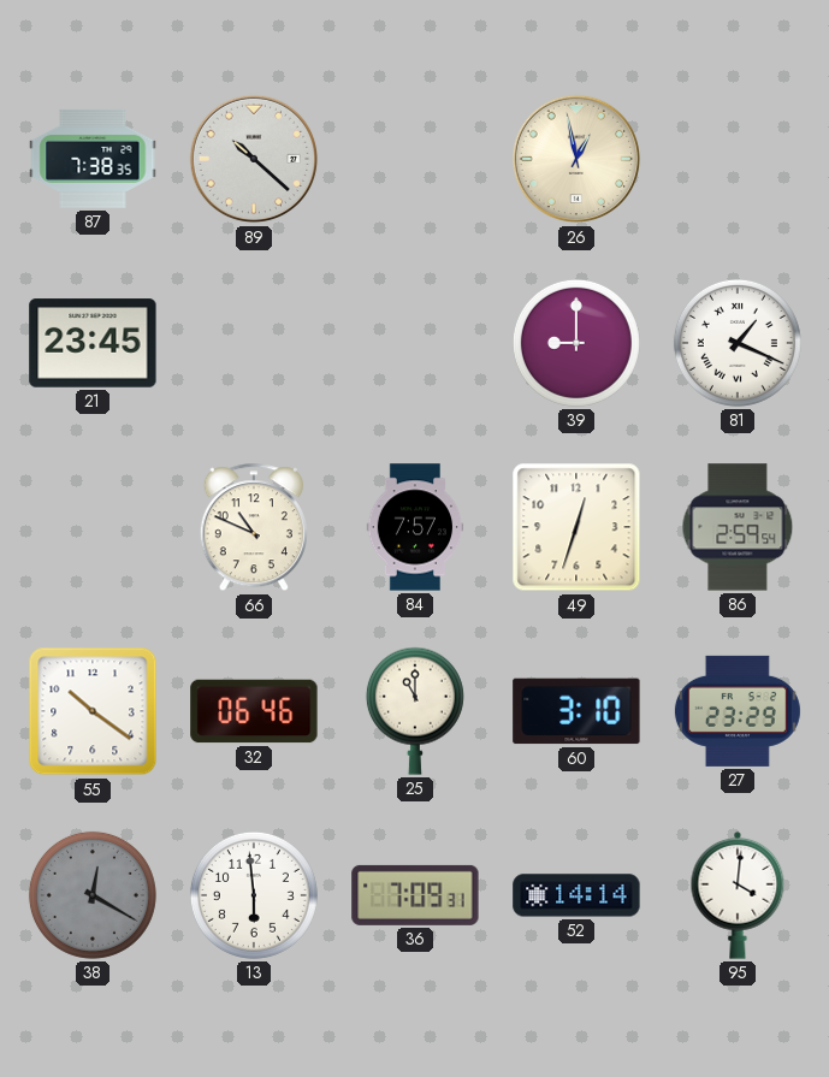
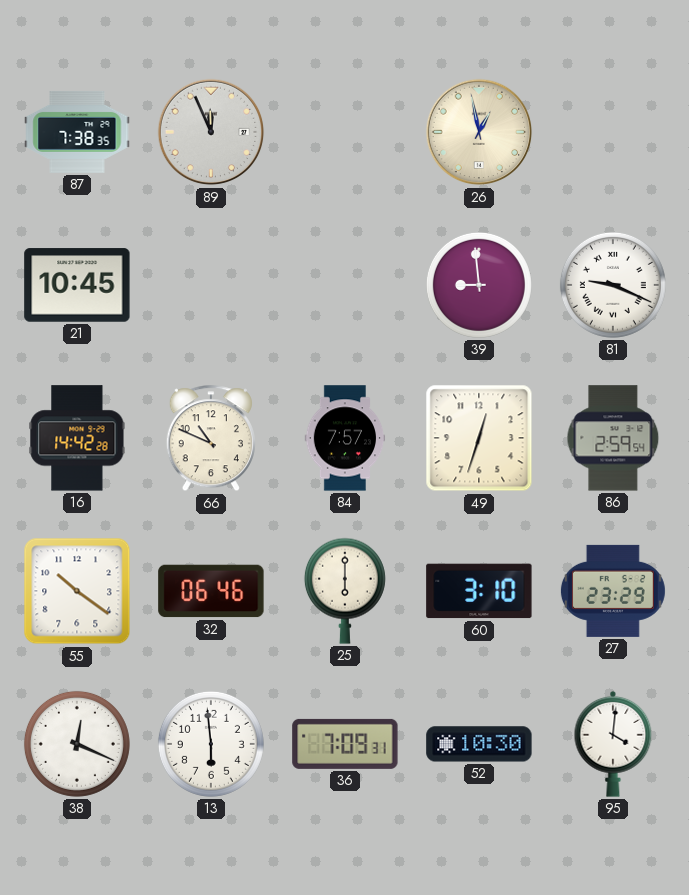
89: 10:22 -> 11:56 (211, 132)
21: 23:45 -> 10:45 (77, 285)
39: 9:00 -> 8:59 (479, 285)
81: 1:19 -> 9:19 (613, 285)
16: none -> 14:42 (77, 438)
25: 11:00 -> 6:00 (345, 591)
38: 12:20 -> 12:19 (77, 744)
38 dial: grey -> white (77, 744)
52: 14:14 -> 10:30 (479, 744)
